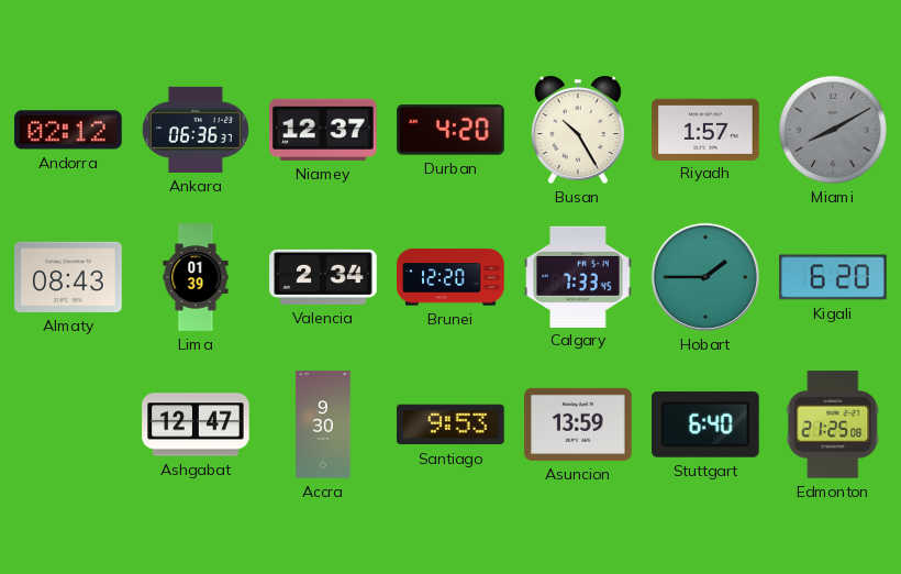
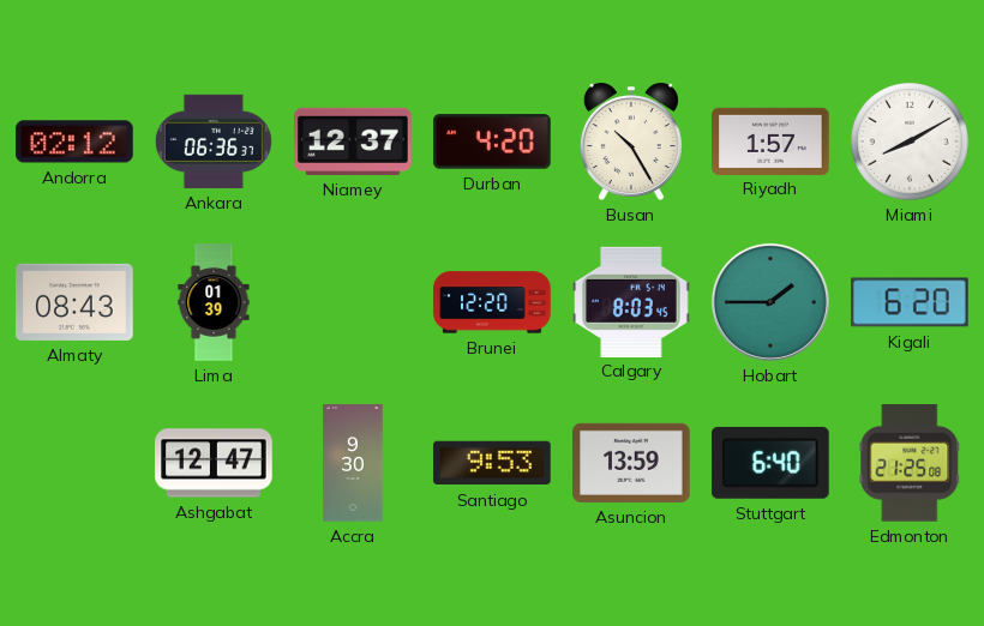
Miami dial: grey -> white (911, 143)
Valencia: 2:34 -> none (323, 277)
Calgary: 7:33 -> 8:03 (631, 301)
